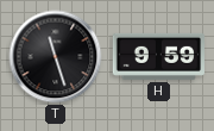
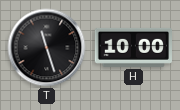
H: 9:59 -> 10:00 (133, 47)
